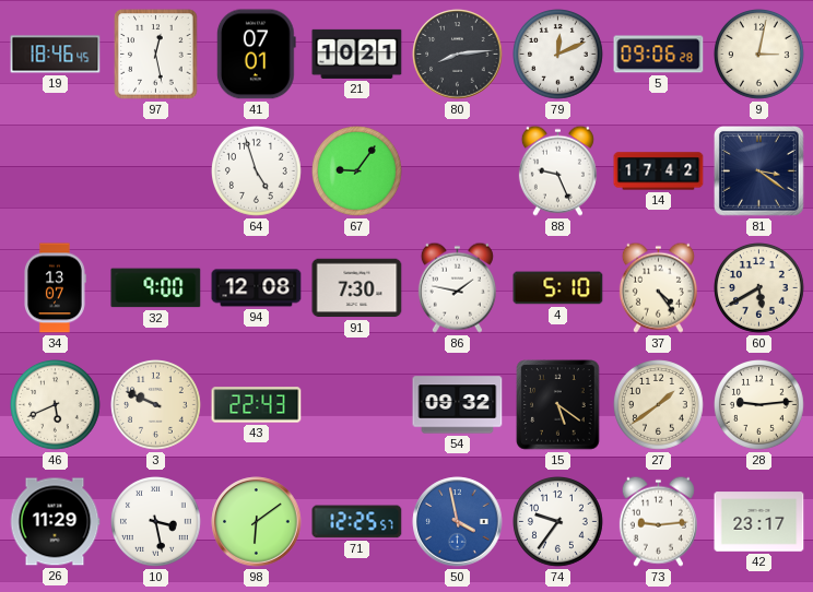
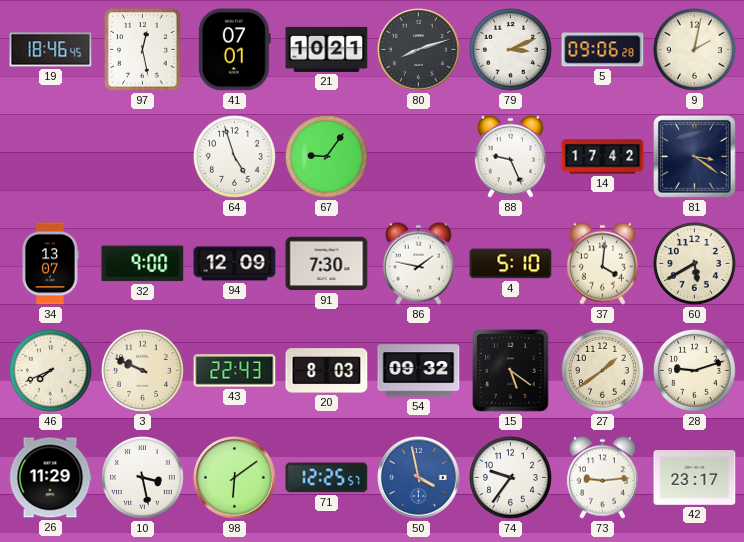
80: 8:14 -> 8:12 (419, 50)
79: 12:11 -> 3:11 (511, 50)
9: 3:02 -> 2:02 (695, 50)
94: 12:08 -> 12:09 (235, 264)
37: 4:24 -> 4:01 (602, 263)
46: 5:41 -> 7:41 (51, 371)
20: none -> 8:03 (327, 371)
28: 9:14 -> 9:12 (695, 371)
